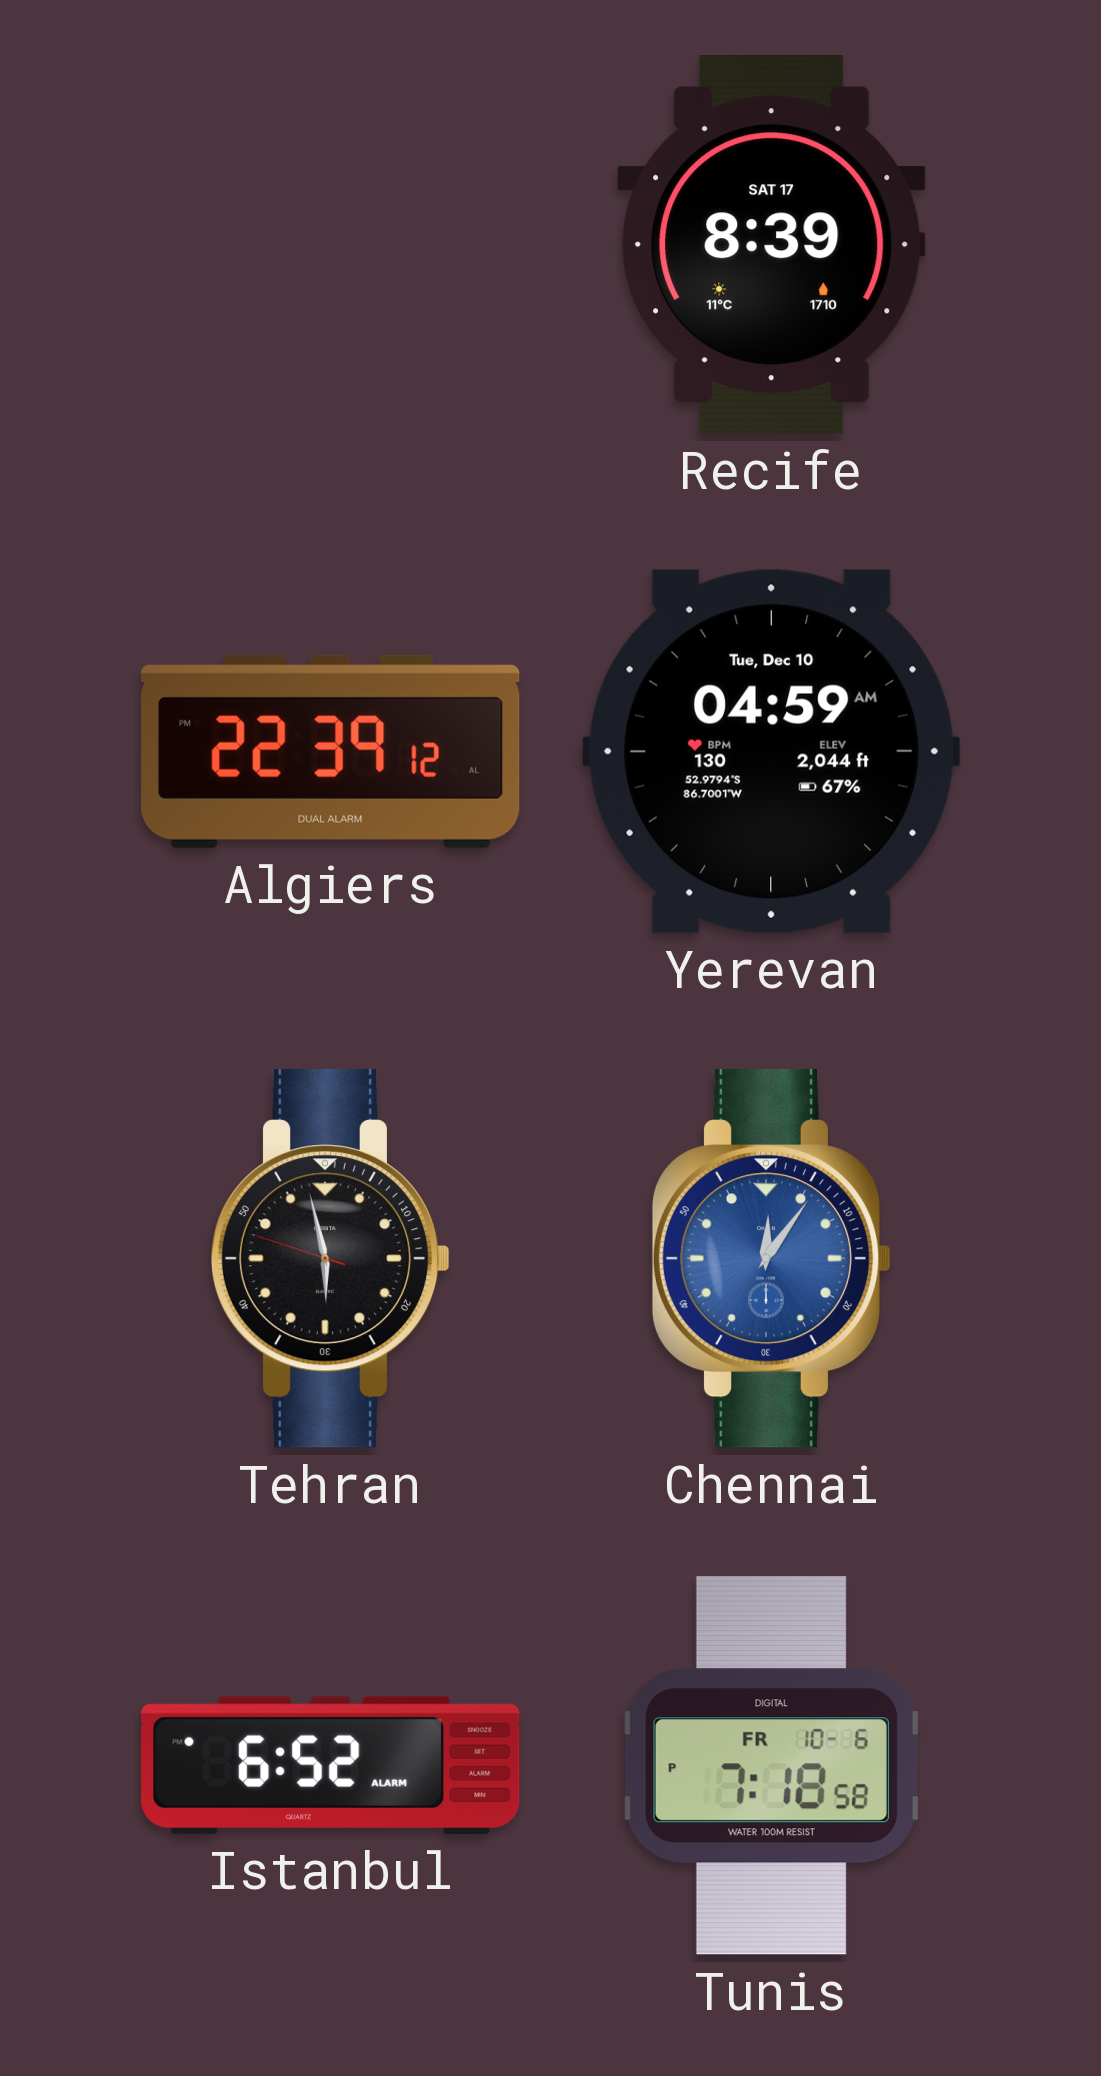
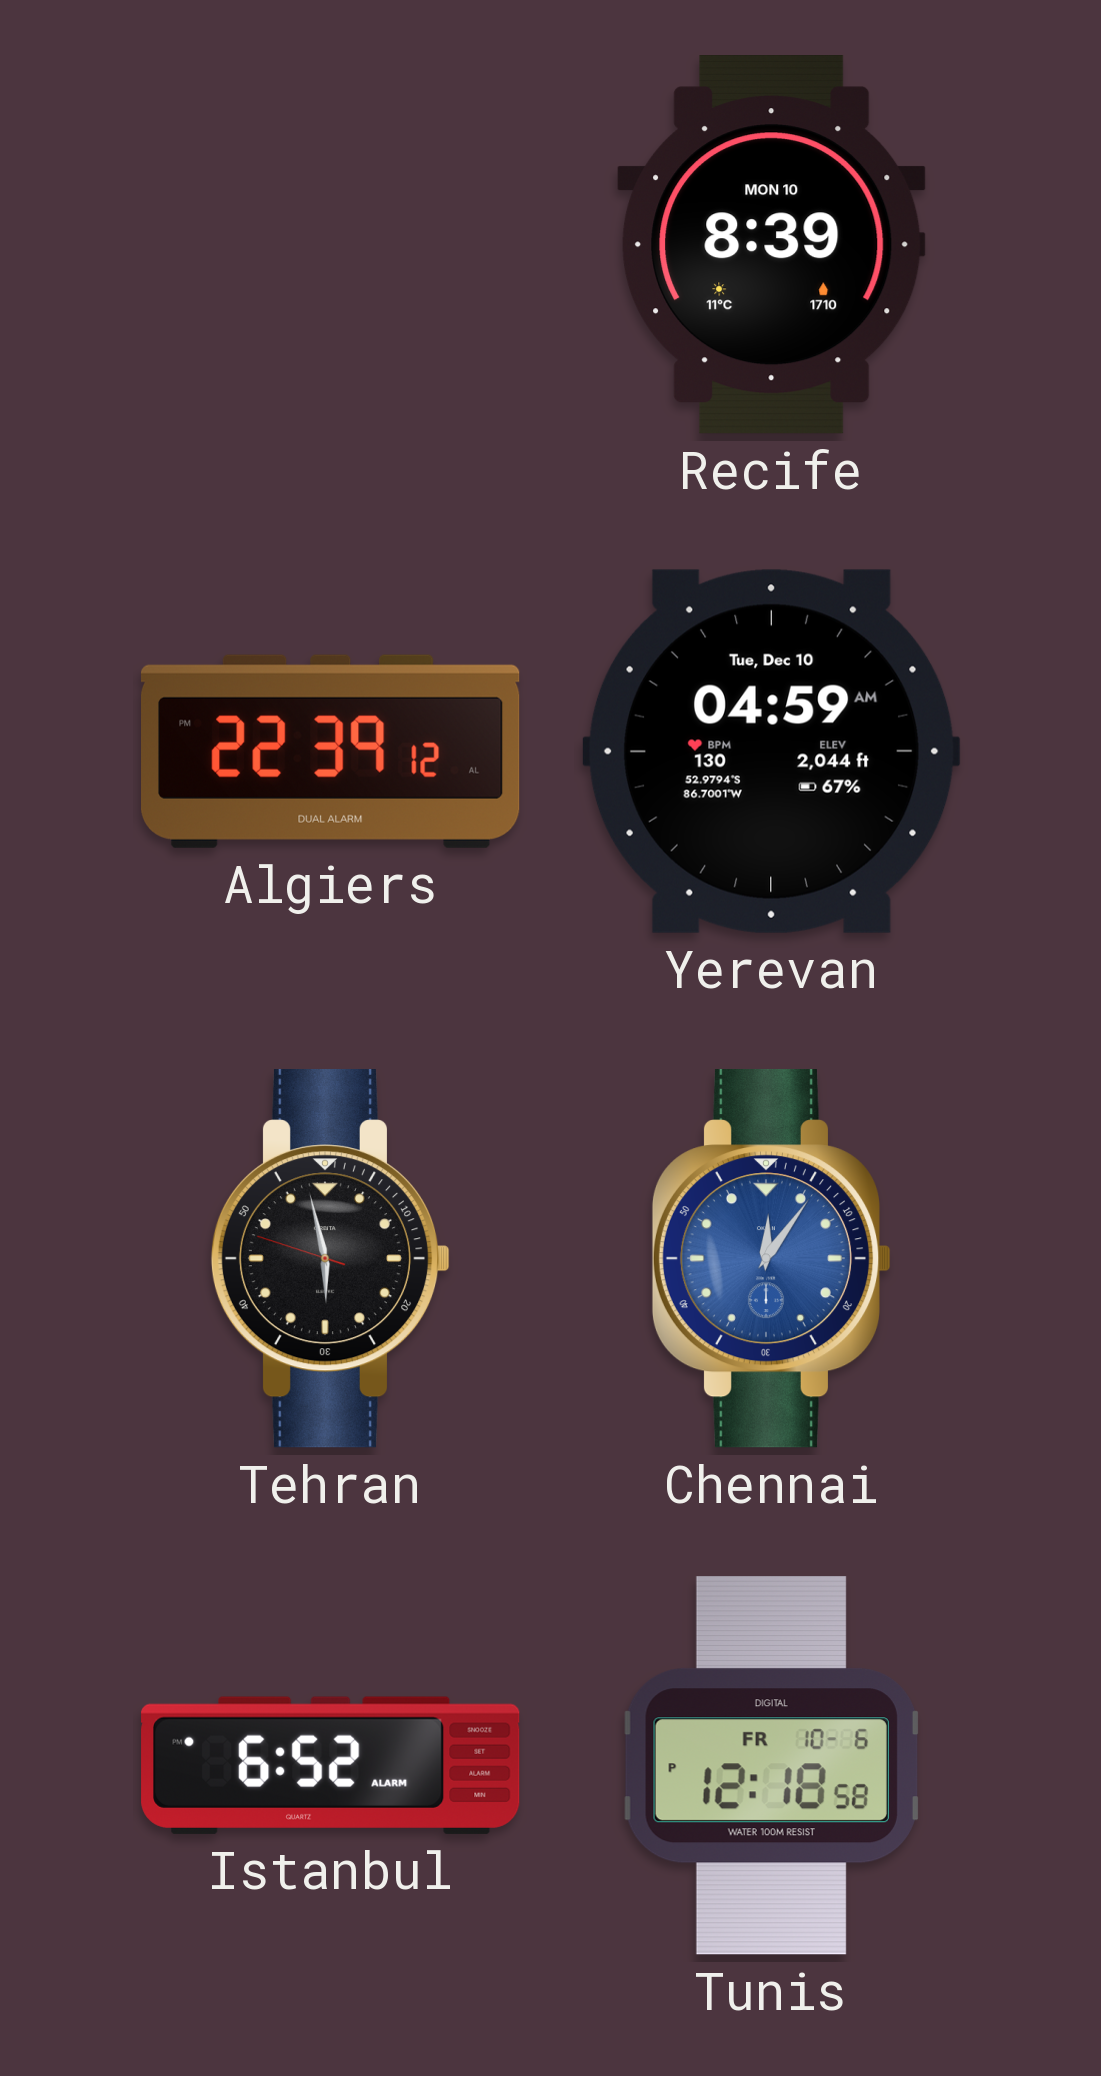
Recife date: SAT 17 -> MON 10 (772, 245)
Tunis: 7:18 -> 12:18 (771, 1766)
